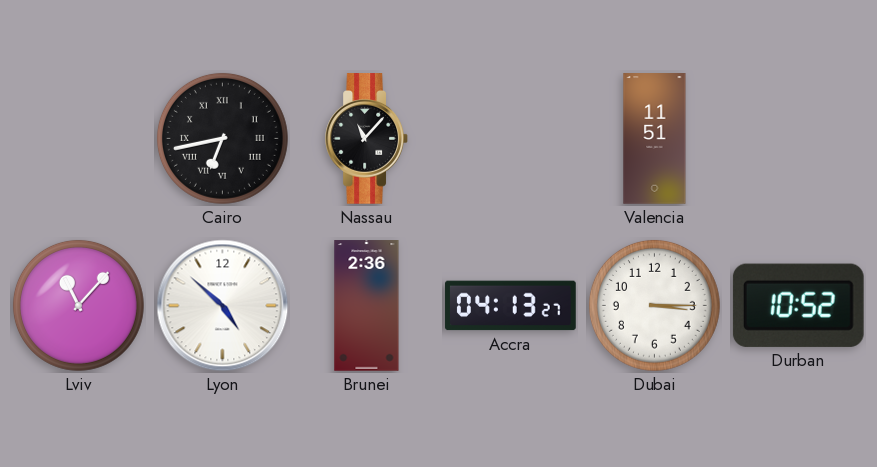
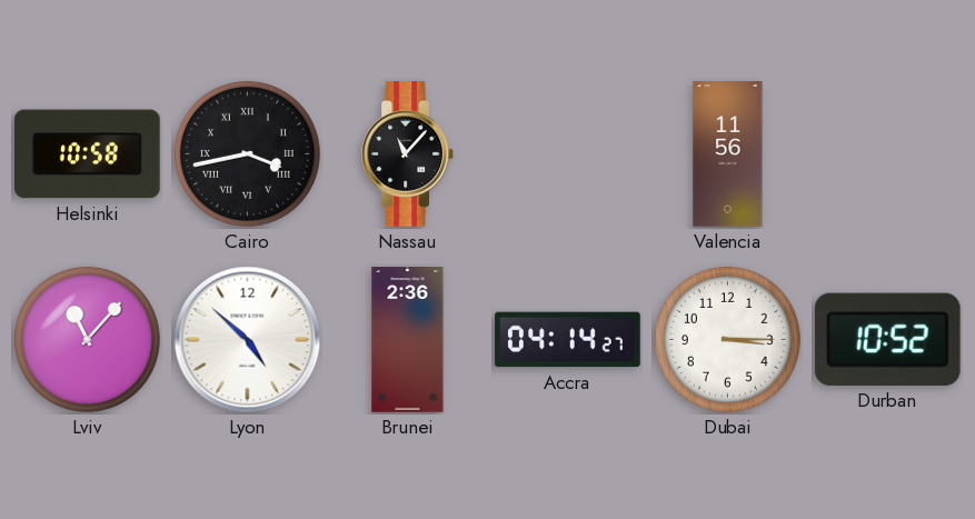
Helsinki: none -> 10:58 (87, 154)
Cairo: 6:43 -> 3:43 (247, 153)
Valencia: 11:51 -> 11:56 (728, 154)
Accra: 04:13 -> 04:14 (568, 340)
